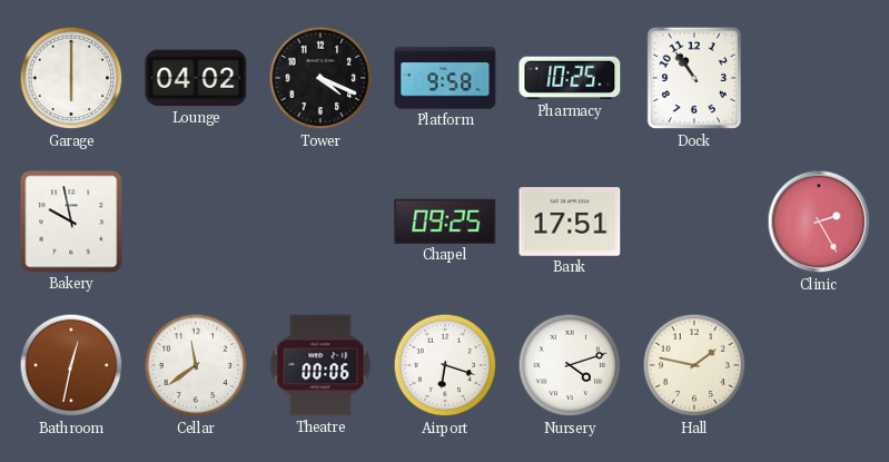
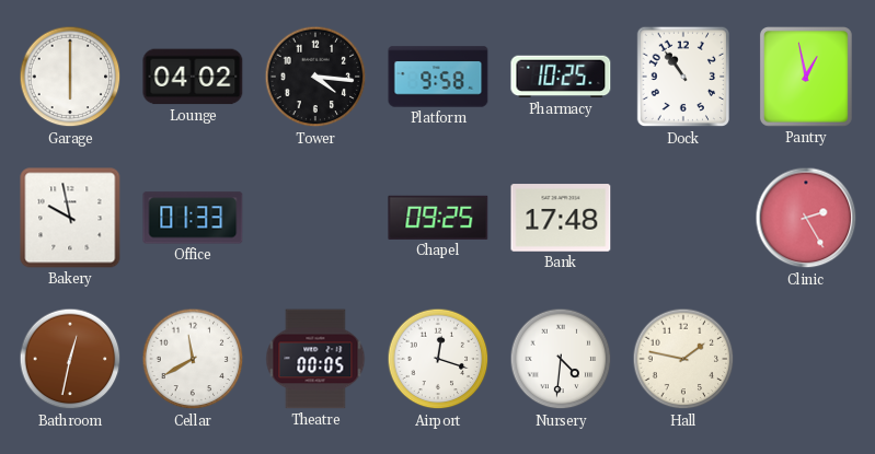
Tower: 4:19 -> 4:16 (315, 77)
Pantry: none -> 12:58 (806, 78)
Office: none -> 01:33 (193, 218)
Bank: 17:51 -> 17:48 (561, 218)
Cellar: 11:39 -> 11:40 (193, 359)
Theatre: 00:06 -> 00:05 (315, 359)
Airport: 6:18 -> 12:18 (438, 359)
Nursery: 4:12 -> 4:31 (561, 359)
